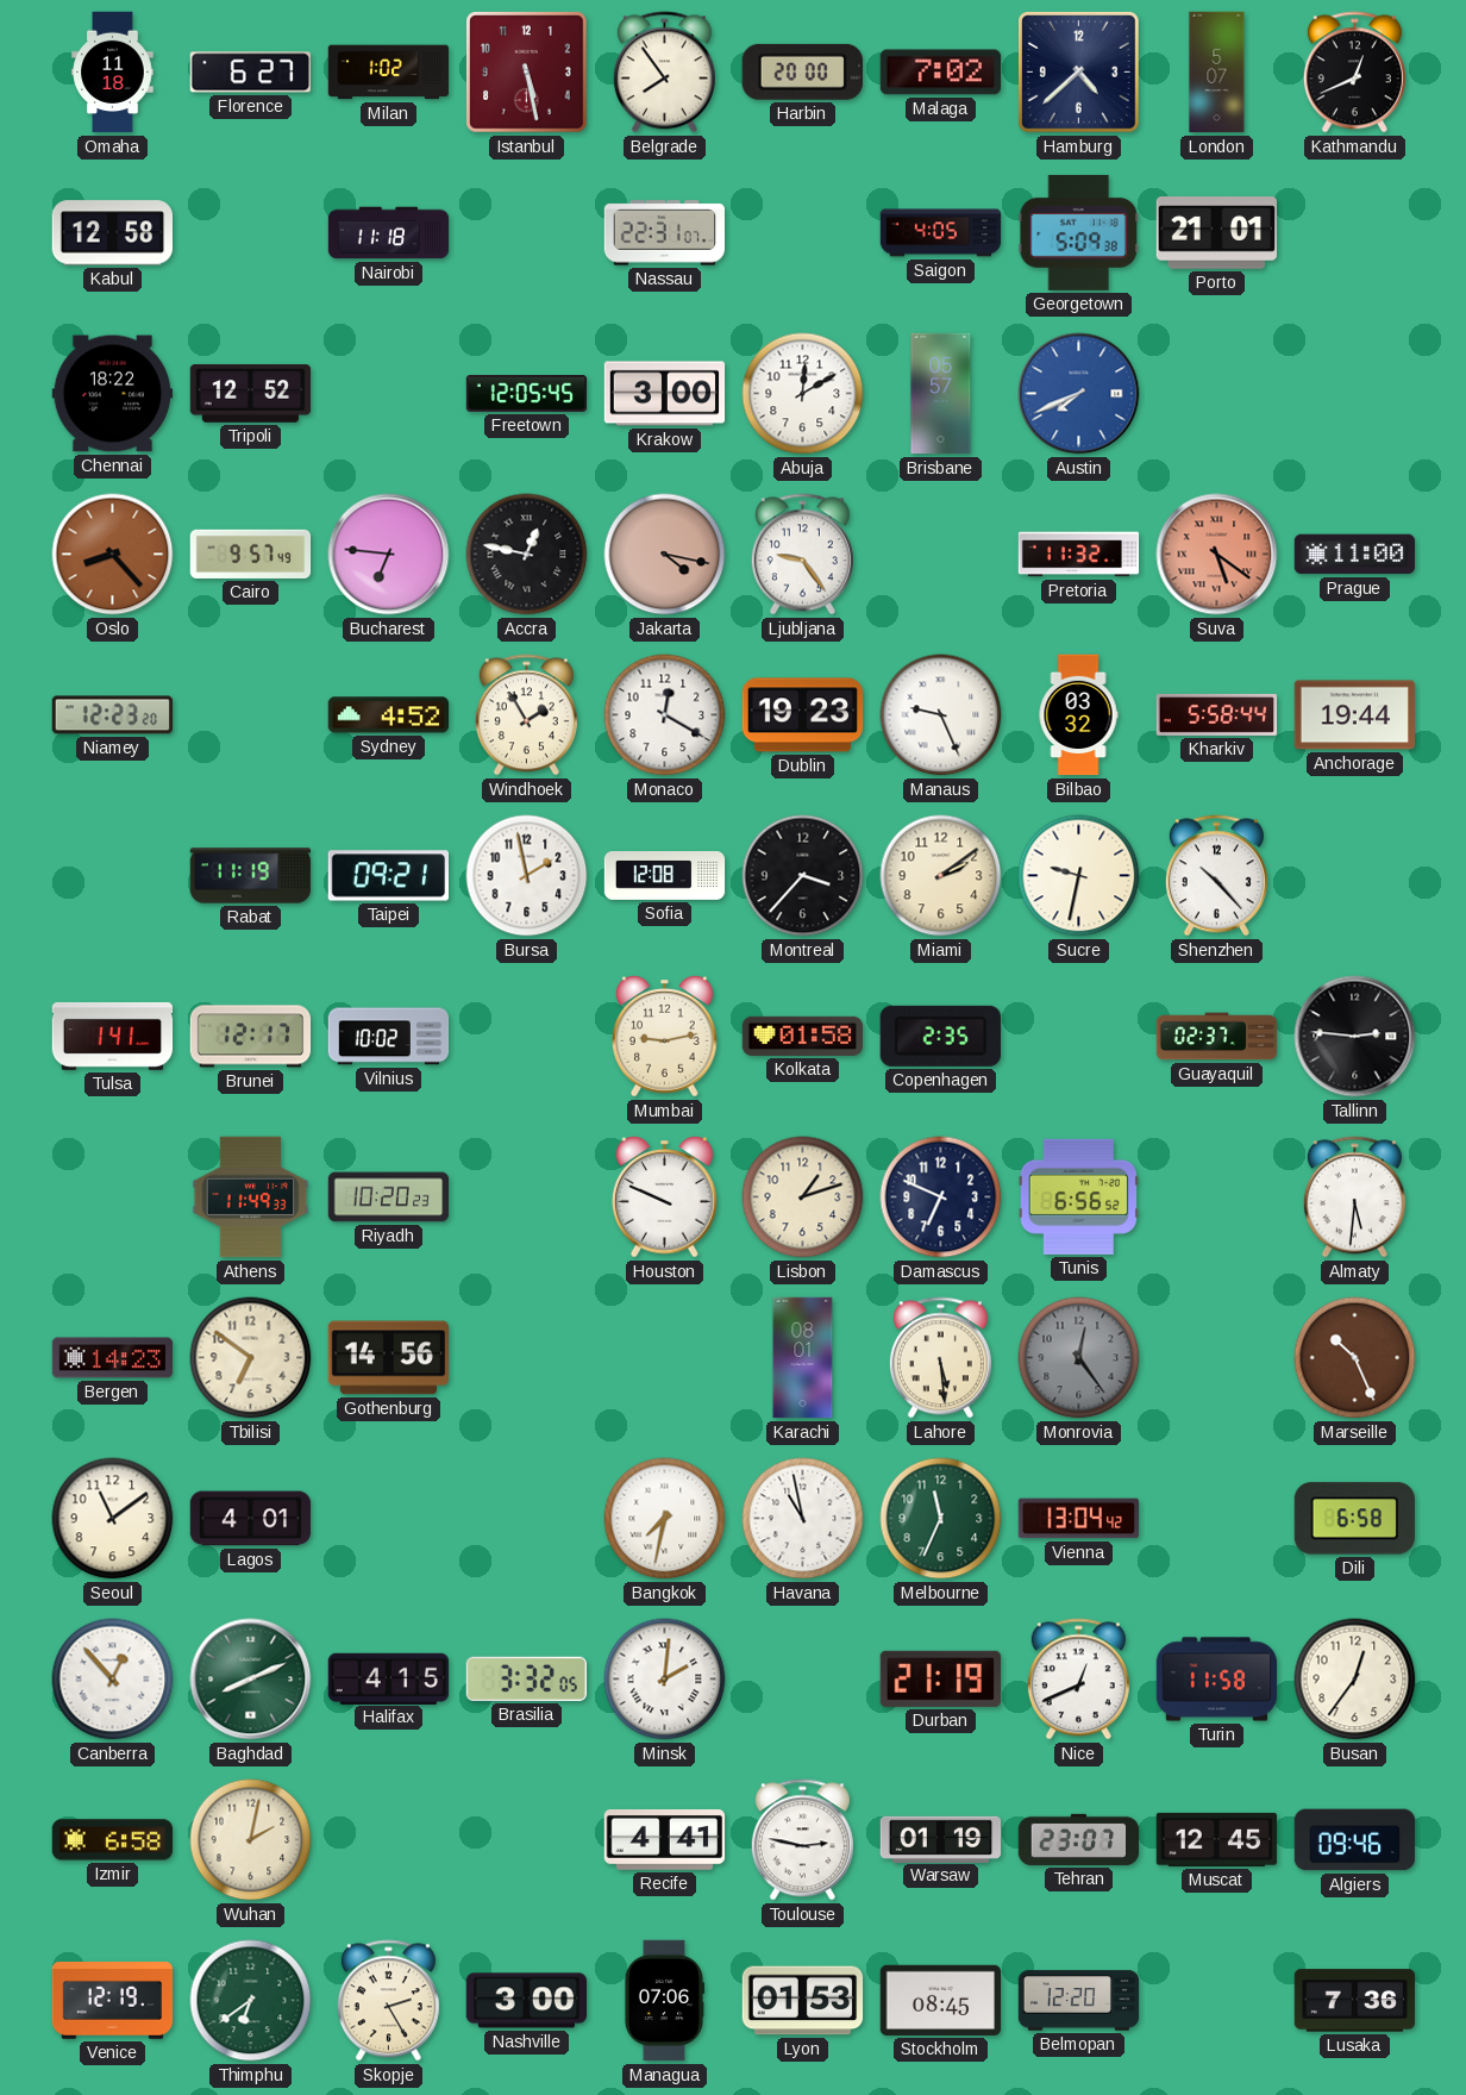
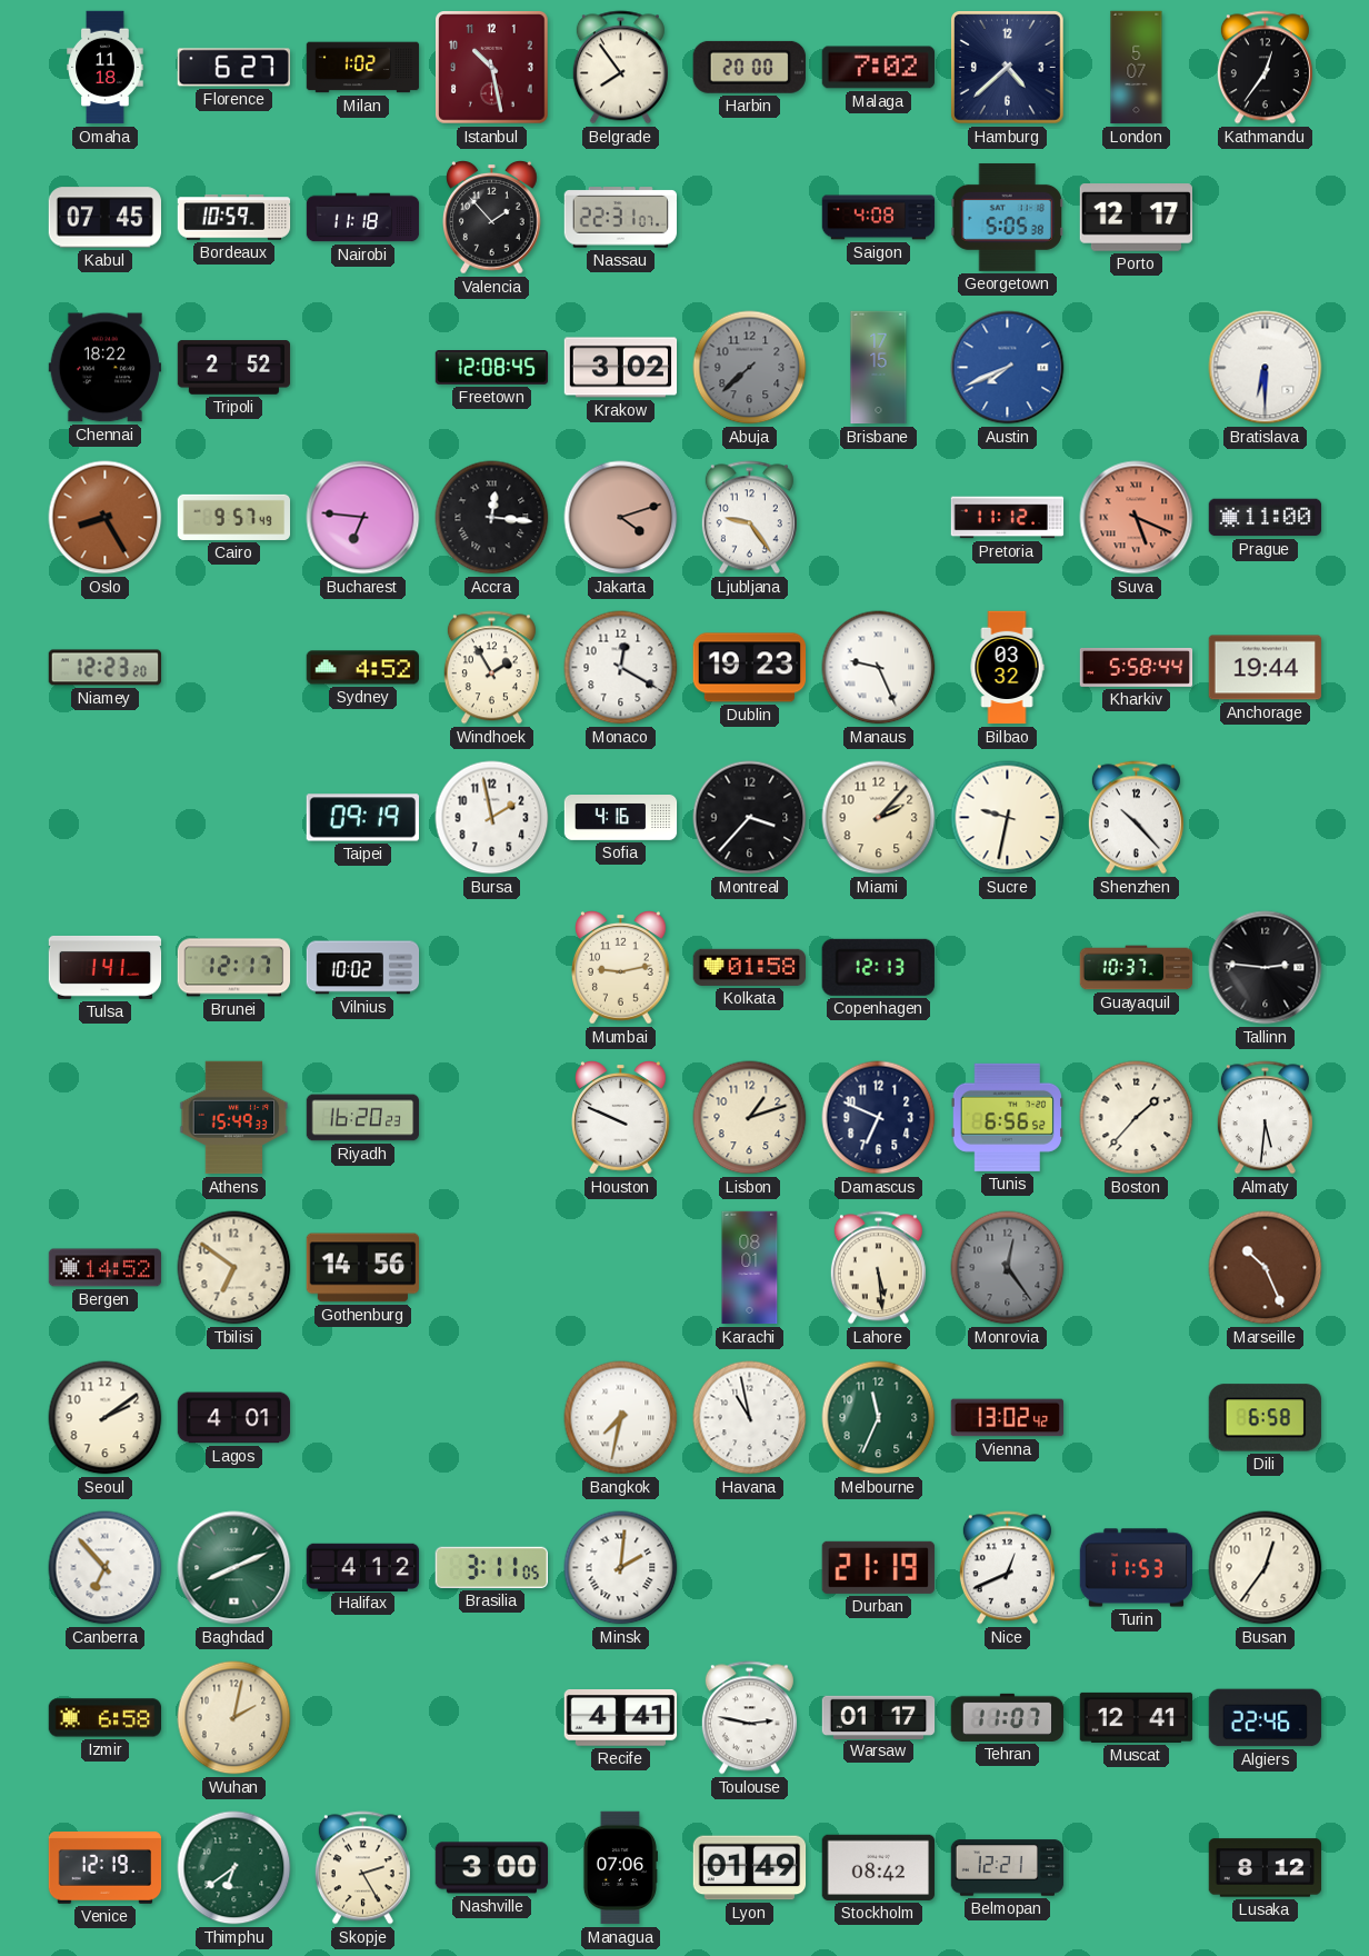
Istanbul: 5:28 -> 10:28 (492, 68)
Kathmandu: 12:41 -> 12:36 (1265, 68)
Kabul: 12:58 -> 07:45 (104, 218)
Bordeaux: none -> 10:59 (234, 218)
Valencia: none -> 1:53 (492, 218)
Saigon: 4:05 -> 4:08 (879, 218)
Georgetown: 5:09 -> 5:05 (1008, 217)
Porto: 21:01 -> 12:17 (1136, 218)
Tripoli: 12:52 -> 2:52 (234, 368)
Freetown: 12:05 -> 12:08 (492, 368)
Krakow: 3:00 -> 3:02 (621, 368)
Abuja: 12:10 -> 7:38 (750, 368)
Abuja dial: white -> grey (750, 368)
Brisbane: 05:57 -> 17:15 (879, 368)
Bratislava: none -> 6:30 (1266, 368)
Oslo: 8:23 -> 8:25 (106, 518)
Accra: 12:47 -> 12:16 (492, 518)
Jakarta: 4:17 -> 4:12 (621, 518)
Pretoria: 11:32 -> 11:12 (1008, 518)
Suva: 5:21 -> 5:19 (1137, 518)
Rabat: 11:19 -> none (251, 876)
Taipei: 09:21 -> 09:19 (362, 818)
Sofia: 12:08 -> 4:16 (621, 818)
Miami: 2:09 -> 2:07 (879, 818)
Copenhagen: 2:35 -> 12:13 (878, 967)
Guayaquil: 02:37 -> 10:37 (1137, 968)
Athens: 11:49 -> 15:49 (234, 1118)
Riyadh: 10:20 -> 16:20 (363, 1118)
Boston: none -> 1:37 (1137, 1118)
Bergen: 14:23 -> 14:52 (106, 1268)
Seoul: 11:09 -> 2:09 (106, 1418)
Vienna: 13:04 -> 13:02 (1008, 1418)
Canberra: 12:53 -> 6:53 (106, 1568)
Halifax: 4:15 -> 4:12 (363, 1567)
Brasilia: 3:32 -> 3:11 (491, 1567)
Turin: 11:58 -> 11:53 (1137, 1568)
Warsaw: 01:19 -> 01:17 (879, 1717)
Tehran: 23:07 -> 11:07 (1008, 1717)
Muscat: 12:45 -> 12:41 (1137, 1717)
Algiers: 09:46 -> 22:46 (1266, 1718)
Lyon: 01:53 -> 01:49 (750, 1868)
Stockholm: 08:45 -> 08:42 (879, 1867)
Belmopan: 12:20 -> 12:21 (1008, 1868)
Lusaka: 7:36 -> 8:12 (1266, 1868)
